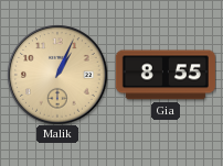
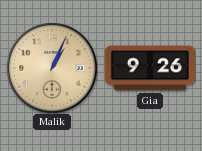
Gia: 8:55 -> 9:26 (150, 68)
